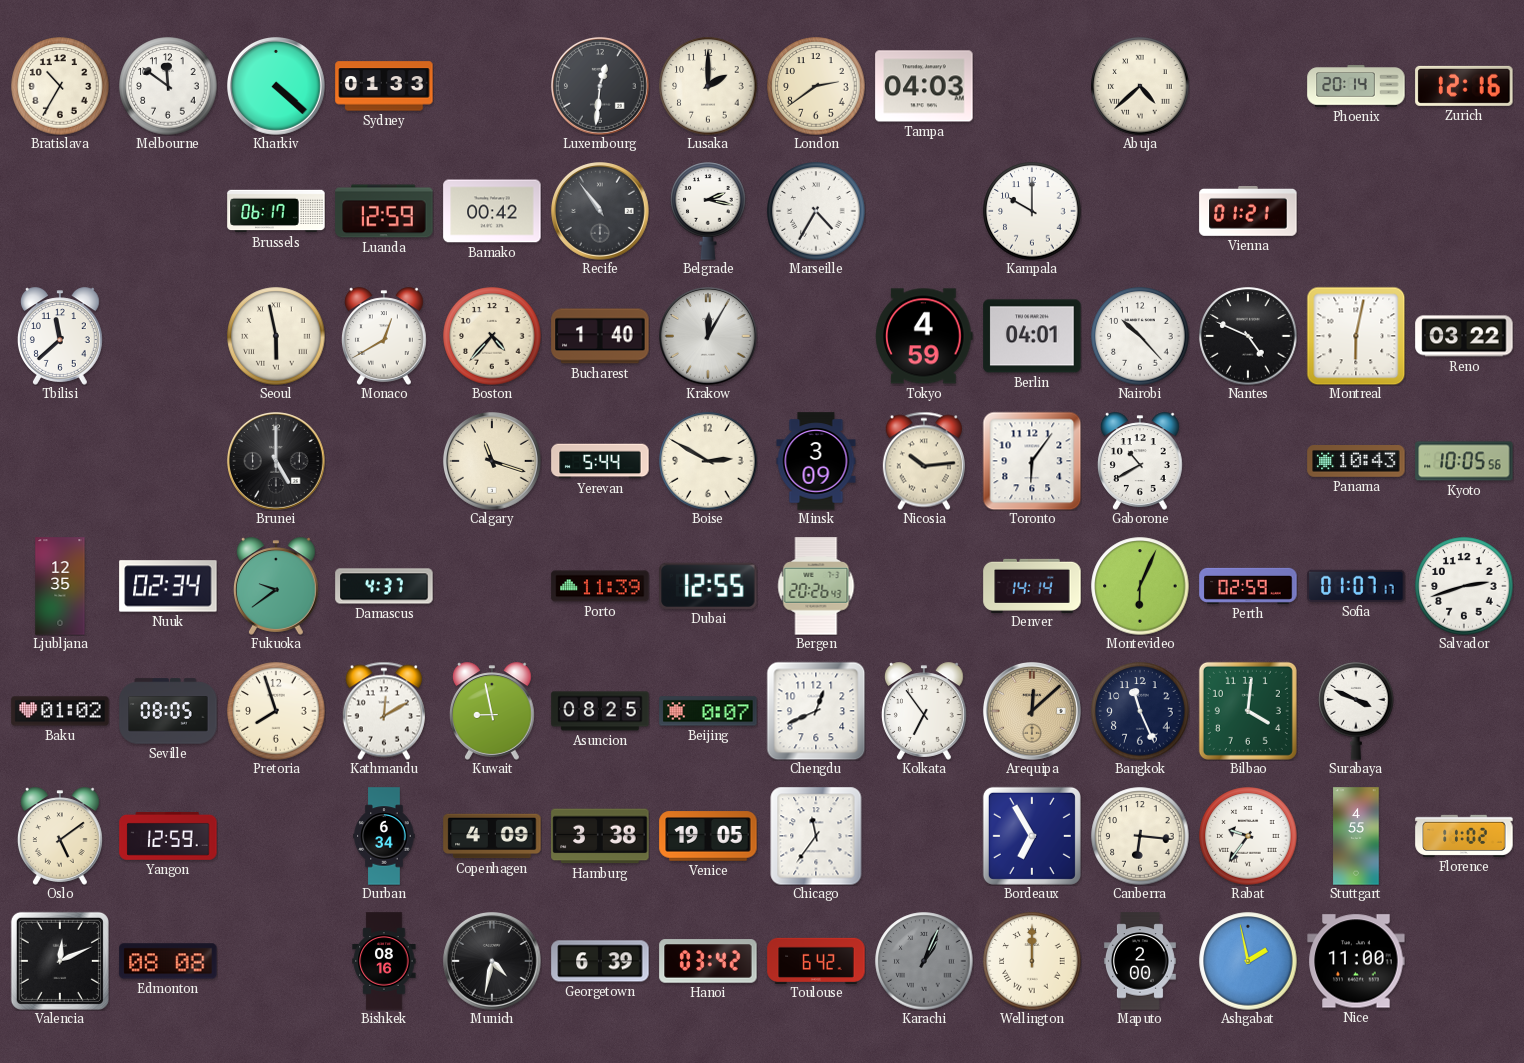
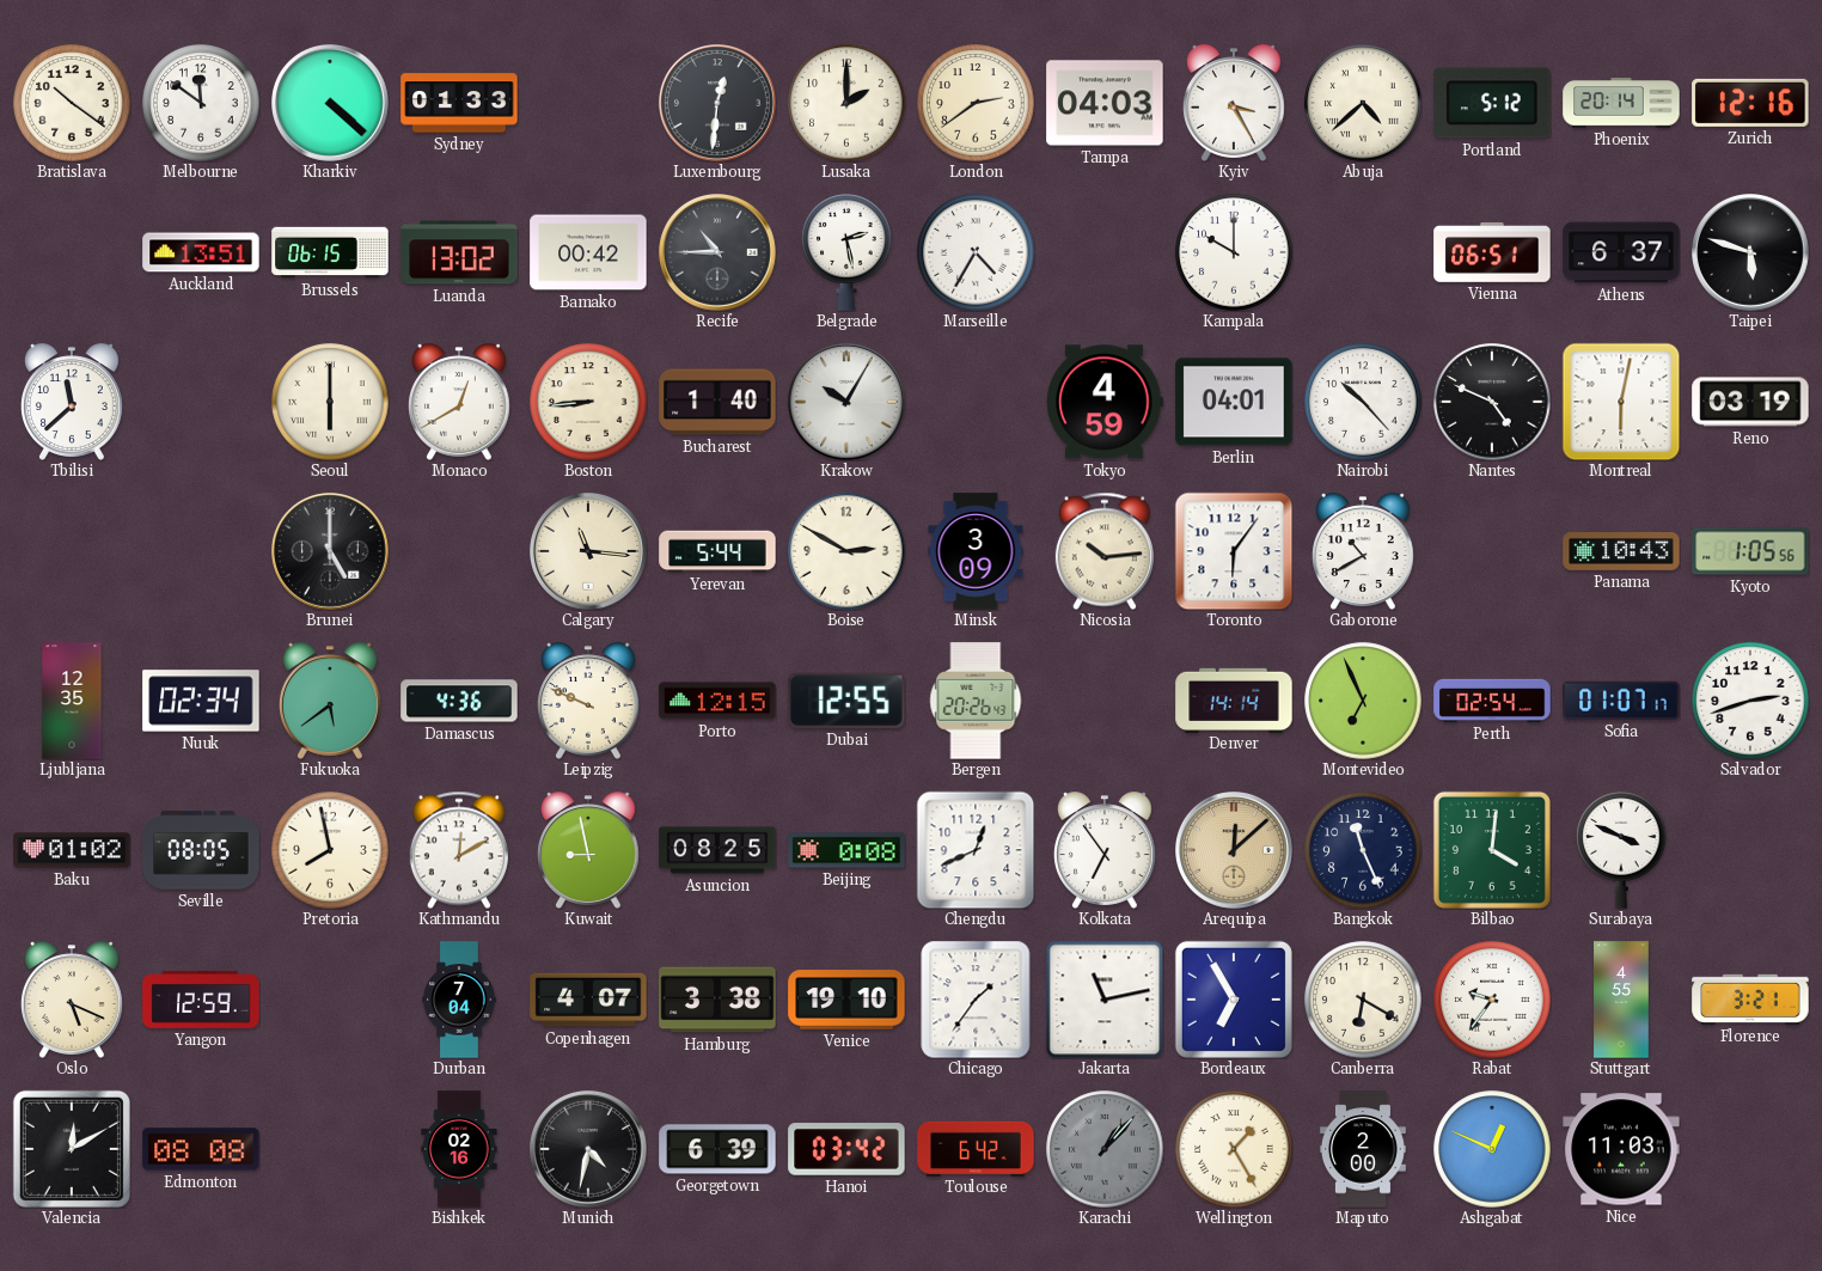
Bratislava: 10:35 -> 10:21 (72, 103)
Kyiv: none -> 3:25 (1234, 103)
Portland: none -> 5:12 (1492, 103)
Auckland: none -> 13:51 (201, 252)
Brussels: 06:17 -> 06:15 (330, 252)
Luanda: 12:59 -> 13:02 (459, 252)
Recife: 10:54 -> 10:45 (719, 253)
Belgrade: 2:17 -> 2:28 (846, 252)
Vienna: 01:21 -> 06:51 (1492, 253)
Athens: none -> 6:37 (1621, 252)
Taipei: none -> 5:48 (1751, 253)
Seoul: 5:58 -> 6:00 (330, 402)
Boston: 4:37 -> 8:44 (588, 402)
Krakow: 12:05 -> 10:05 (848, 403)
Reno: 03:22 -> 03:19 (1750, 402)
Calgary: 11:18 -> 11:16 (589, 552)
Kyoto: 10:05 -> 1:05 (1750, 551)
Fukuoka: 9:39 -> 5:39 (330, 701)
Damascus: 4:37 -> 4:36 (459, 701)
Leipzig: none -> 9:49 (588, 701)
Porto: 11:39 -> 12:15 (717, 701)
Montevideo: 6:04 -> 6:56 (1363, 701)
Perth: 02:59 -> 02:54 (1492, 701)
Pretoria: 7:57 -> 7:58 (330, 850)
Beijing: 0:07 -> 0:08 (846, 850)
Oslo: 5:09 -> 5:19 (72, 1000)
Durban: 6:34 -> 7:04 (459, 1000)
Copenhagen: 4:09 -> 4:07 (588, 1000)
Venice: 19:05 -> 19:10 (846, 1000)
Chicago: 11:36 -> 1:36 (976, 1000)
Jakarta: none -> 11:13 (1105, 1000)
Canberra: 6:16 -> 6:20 (1363, 1000)
Florence: 11:02 -> 3:21 (1750, 1000)
Valencia: 12:11 -> 12:10 (72, 1149)
Bishkek: 08:16 -> 02:16 (459, 1149)
Karachi: 1:04 -> 1:07 (1105, 1149)
Wellington: 12:00 -> 1:25 (1234, 1149)
Ashgabat: 1:58 -> 12:49 (1492, 1149)
Nice: 11:00 -> 11:03 (1621, 1149)
